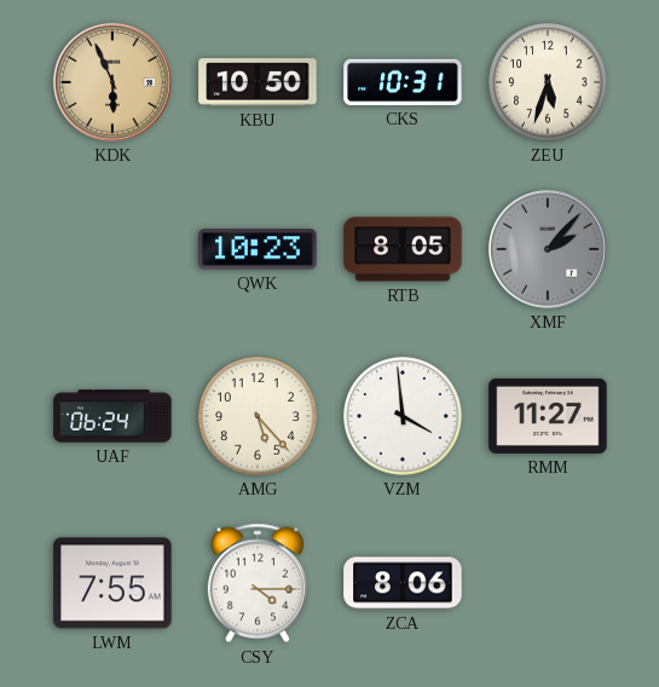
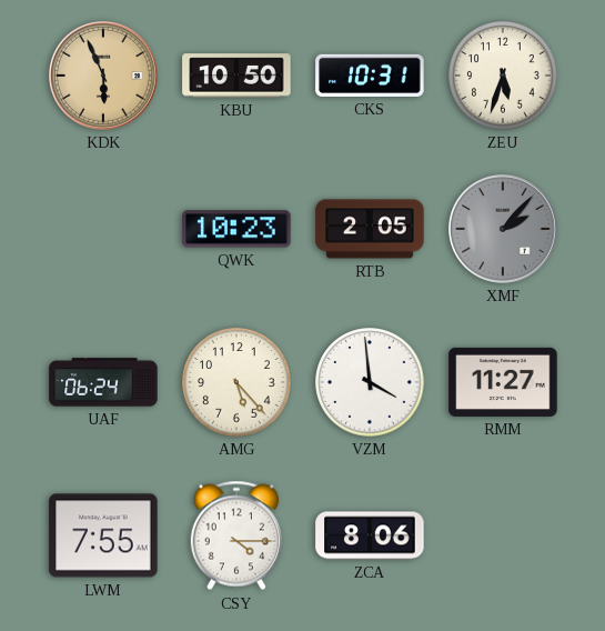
RTB: 8:05 -> 2:05 (370, 229)
